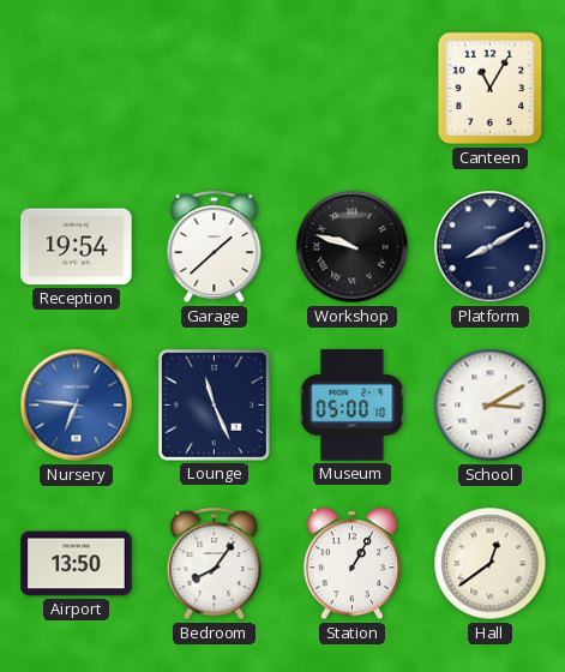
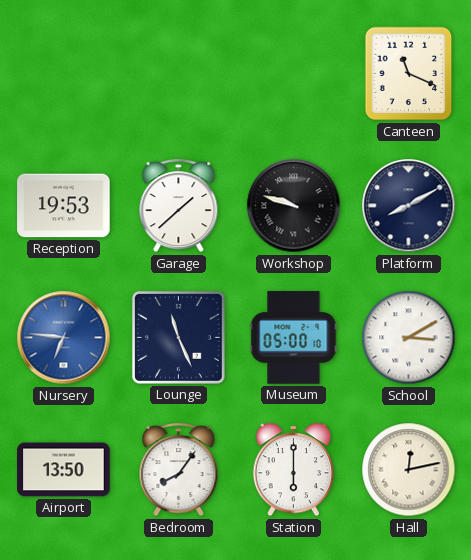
Canteen: 11:05 -> 11:19 (409, 74)
Reception: 19:54 -> 19:53 (64, 206)
Station: 1:05 -> 6:00 (293, 470)
Hall: 12:39 -> 12:13 (409, 470)
